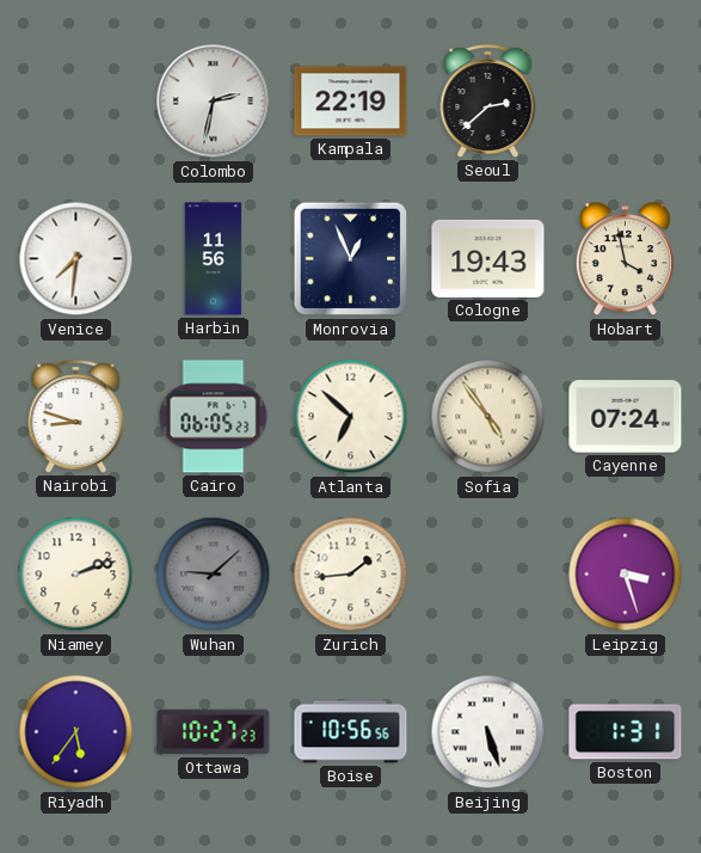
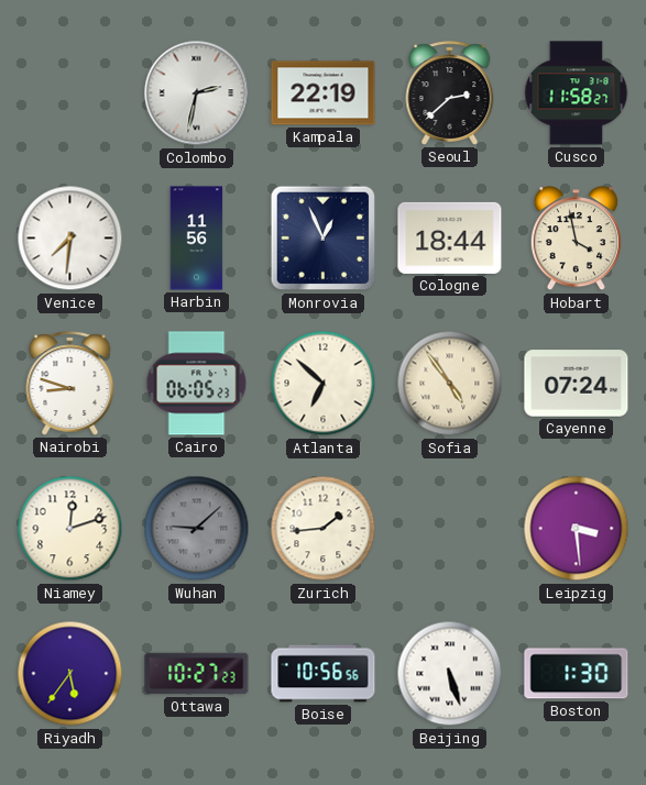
Cusco: none -> 11:58 (577, 93)
Cologne: 19:43 -> 18:44 (450, 237)
Niamey: 2:12 -> 12:12 (70, 529)
Leipzig: 3:27 -> 3:29 (577, 529)
Boston: 1:31 -> 1:30 (577, 674)
